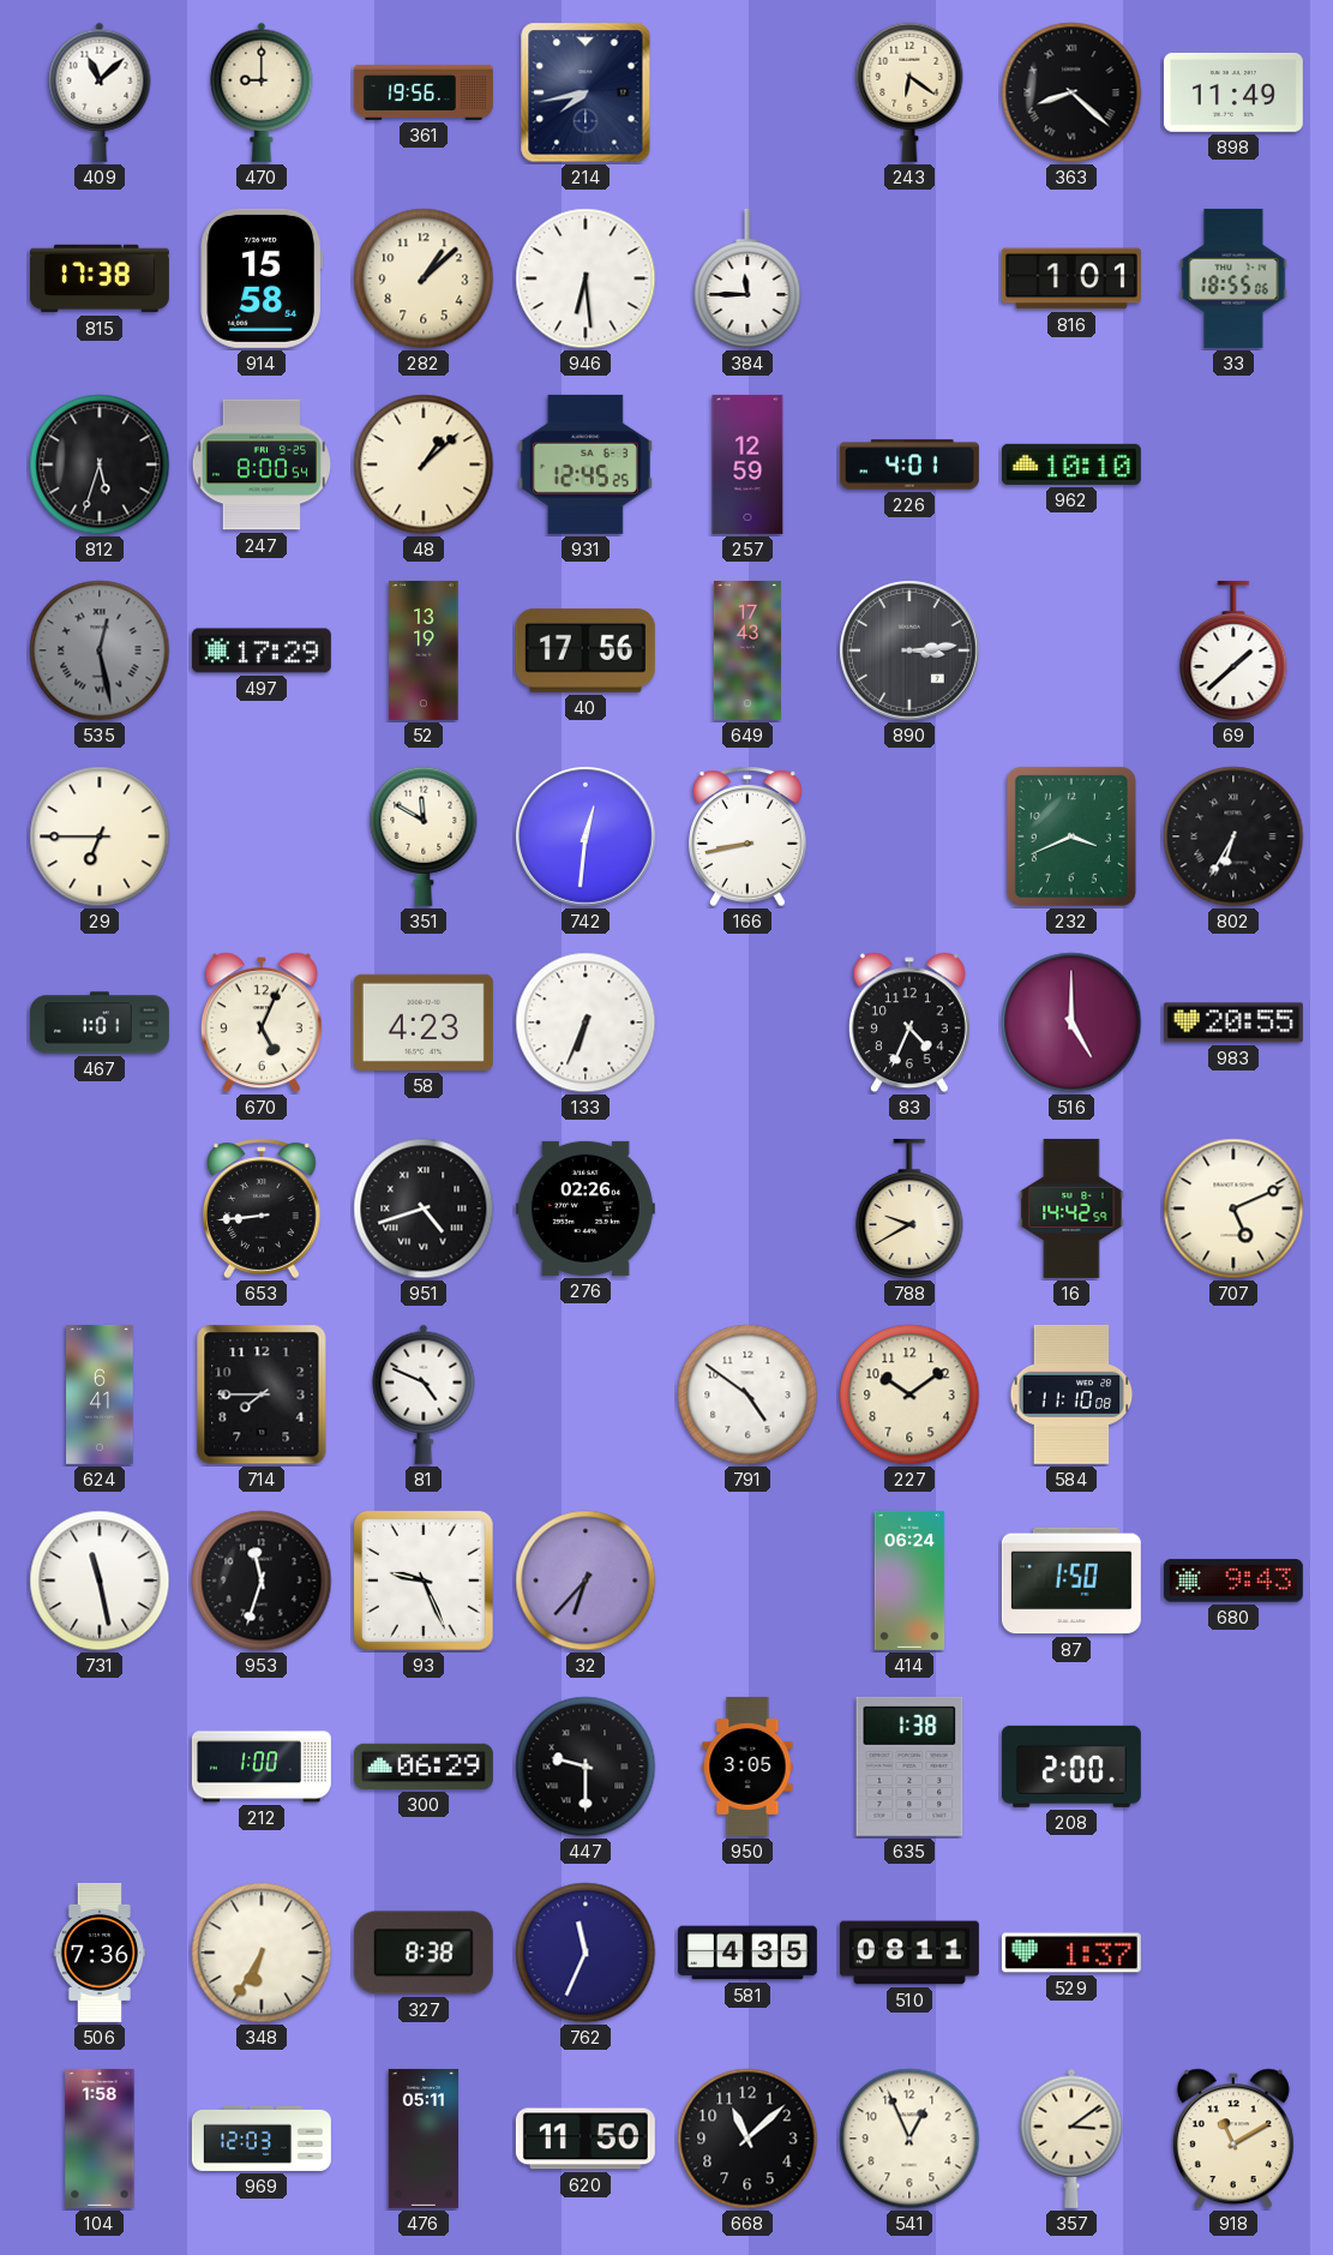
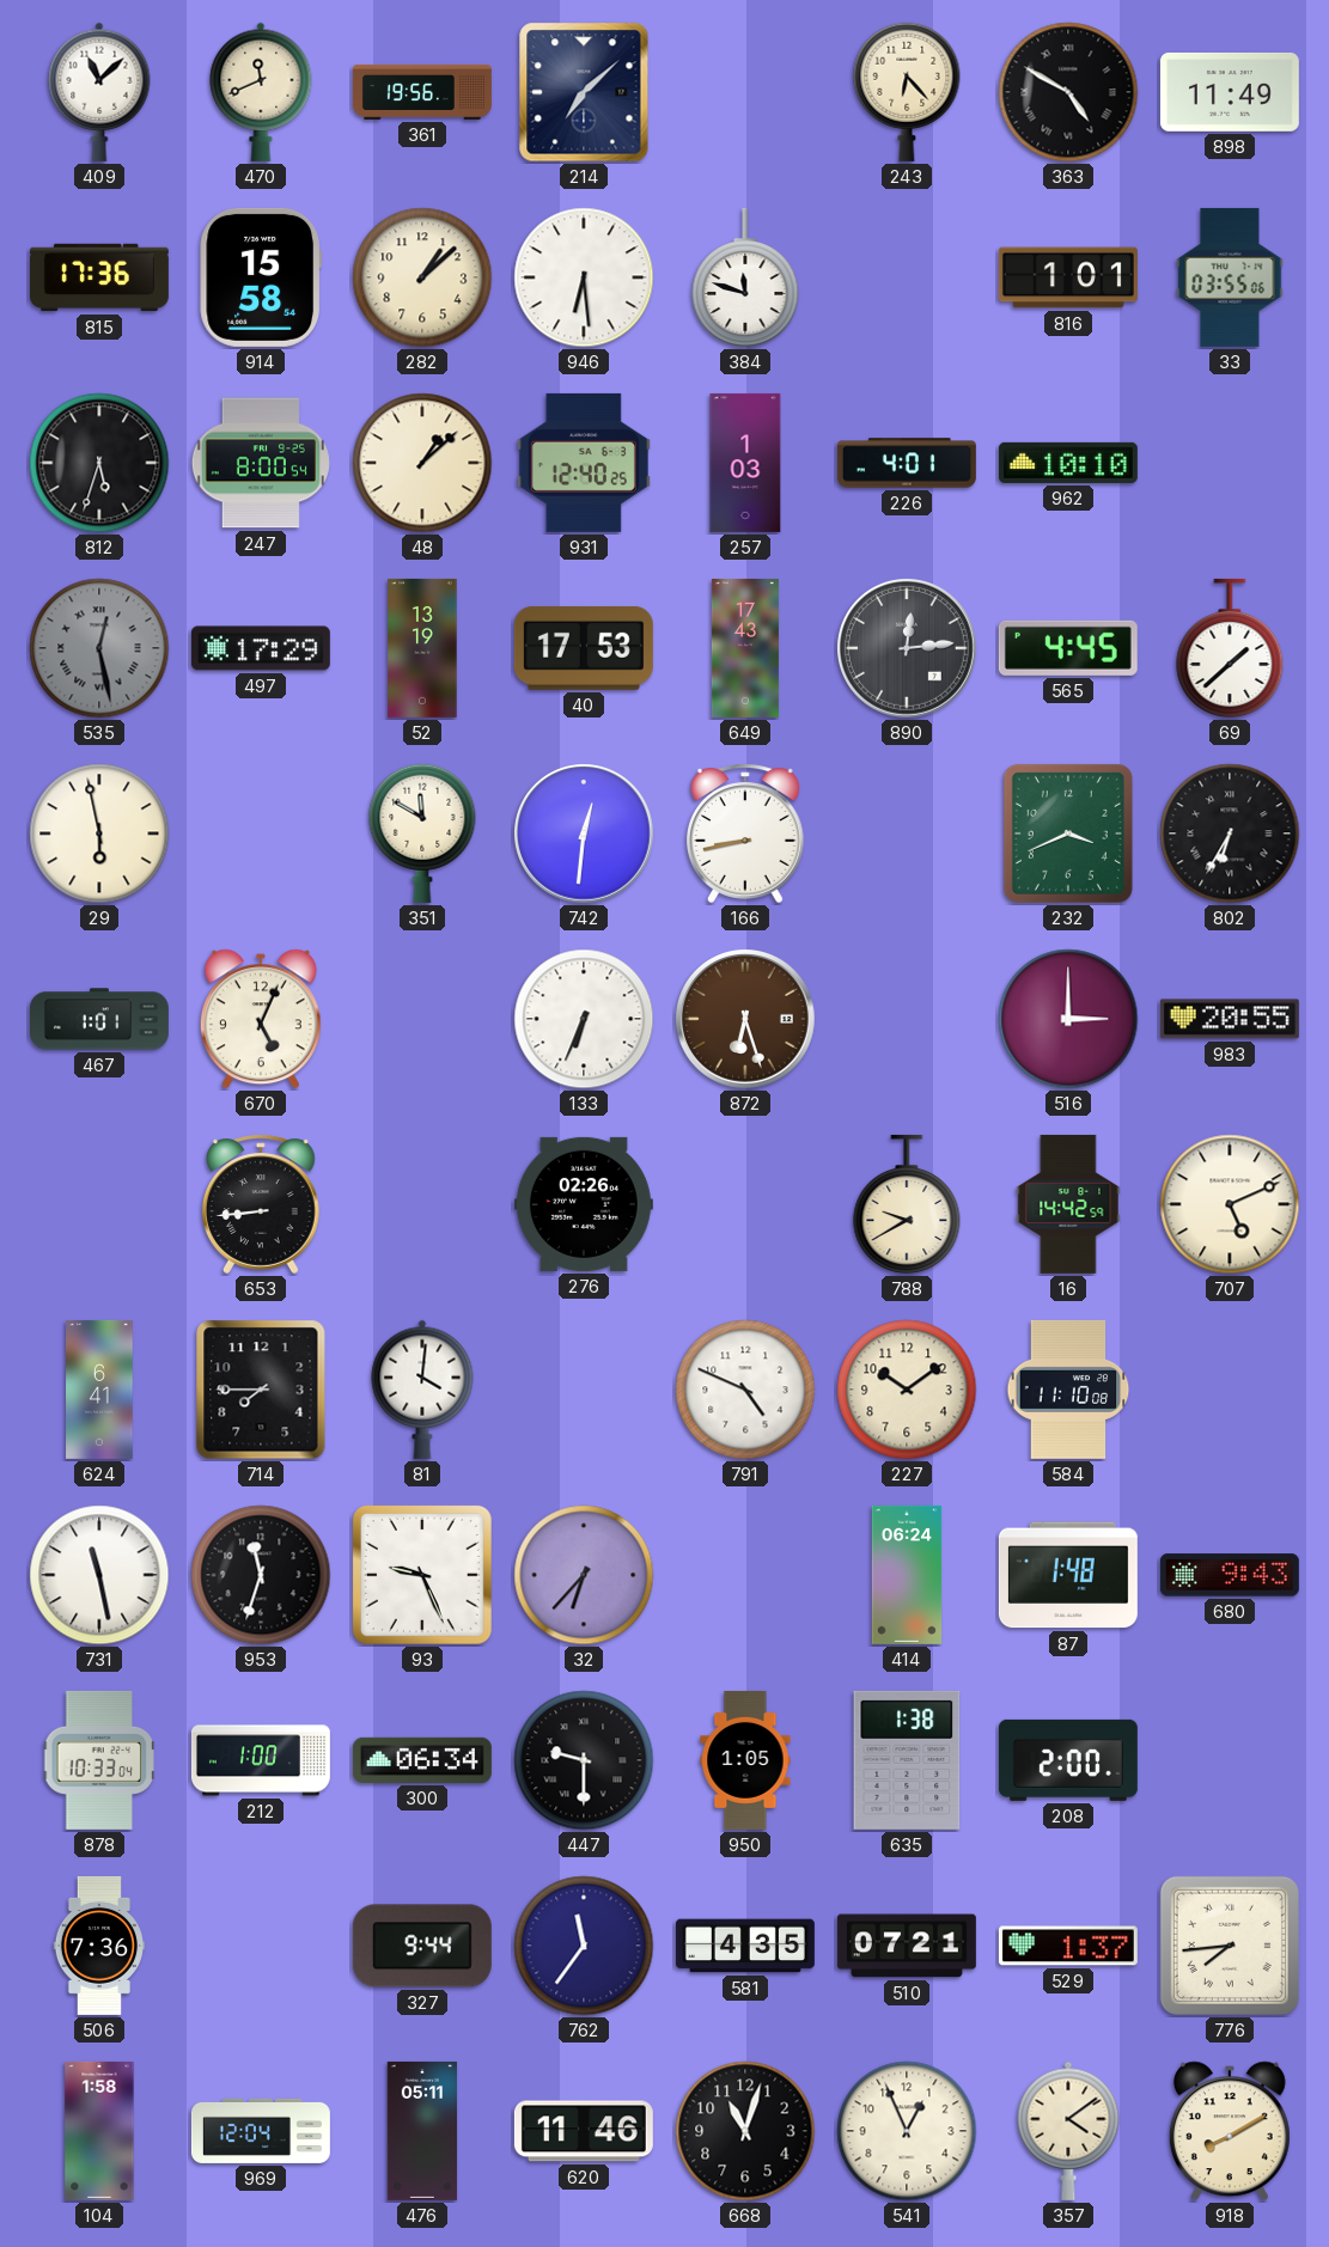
470: 9:00 -> 11:41 (261, 92)
214: 7:43 -> 7:08 (584, 92)
243: 6:21 -> 6:23 (907, 92)
363: 8:22 -> 4:50 (1068, 92)
815: 17:38 -> 17:36 (99, 277)
384: 11:45 -> 11:48 (745, 277)
33: 18:55 -> 03:55 (1230, 277)
931: 12:45 -> 12:40 (584, 463)
257: 12:59 -> 1:03 (745, 463)
40: 17:56 -> 17:53 (584, 648)
890: 3:14 -> 12:14 (908, 649)
565: none -> 4:45 (1068, 648)
29: 6:45 -> 5:58 (99, 834)
58: 4:23 -> none (424, 1022)
872: none -> 6:27 (746, 1020)
83: 4:34 -> none (909, 1022)
516: 5:00 -> 3:00 (1068, 1019)
951: 4:42 -> none (424, 1209)
81: 4:49 -> 4:01 (422, 1390)
791: 4:51 -> 4:49 (745, 1390)
87: 1:50 -> 1:48 (1068, 1575)
878: none -> 10:33 (100, 1760)
300: 06:29 -> 06:34 (422, 1760)
950: 3:05 -> 1:05 (745, 1760)
348: 6:35 -> none (262, 1953)
327: 8:38 -> 9:44 (422, 1946)
762: 11:34 -> 11:36 (584, 1946)
510: 08:11 -> 07:21 (907, 1946)
776: none -> 7:44 (1230, 1946)
969: 12:03 -> 12:04 (261, 2131)
620: 11:50 -> 11:46 (584, 2131)
668: 11:08 -> 11:03 (745, 2131)
357: 3:09 -> 4:09 (1068, 2131)
918: 11:10 -> 8:10 (1230, 2131)
